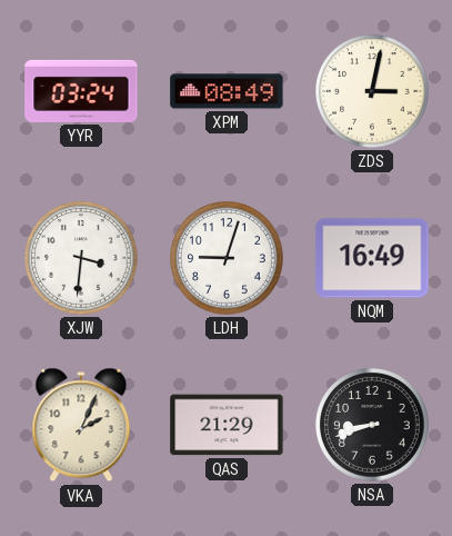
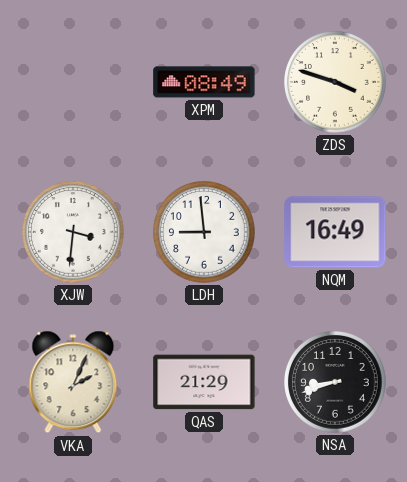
YYR: 03:24 -> none (81, 91)
ZDS: 3:02 -> 3:48 (335, 82)
LDH: 9:03 -> 8:59 (204, 232)
